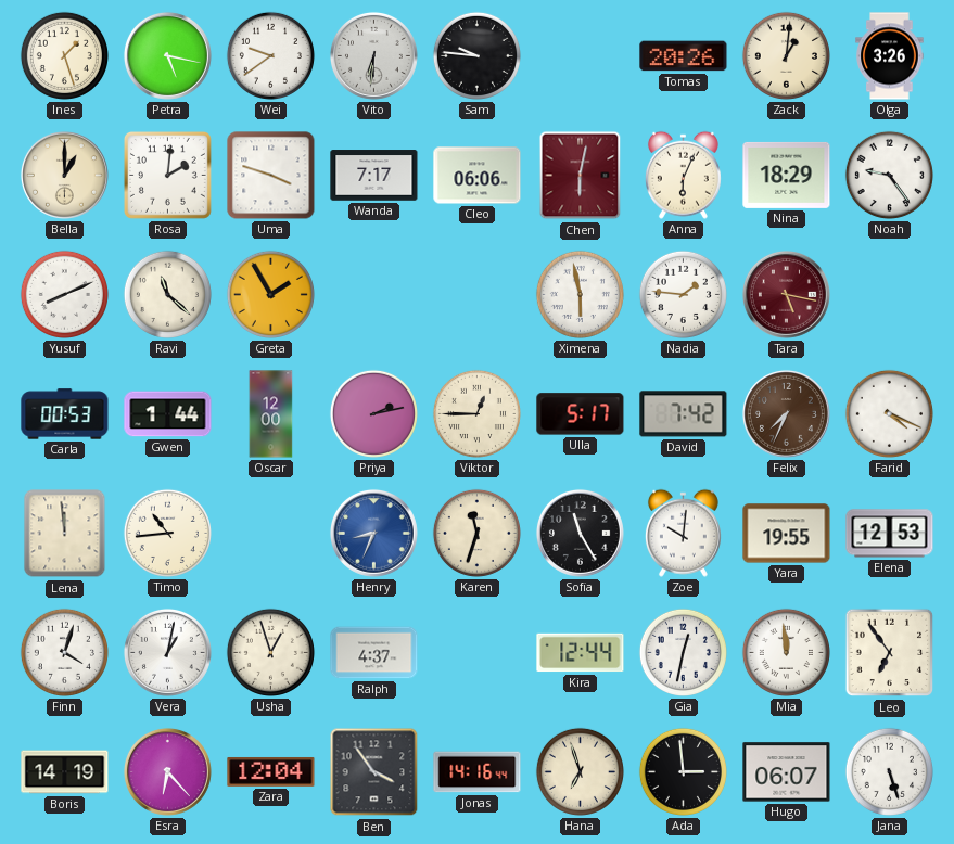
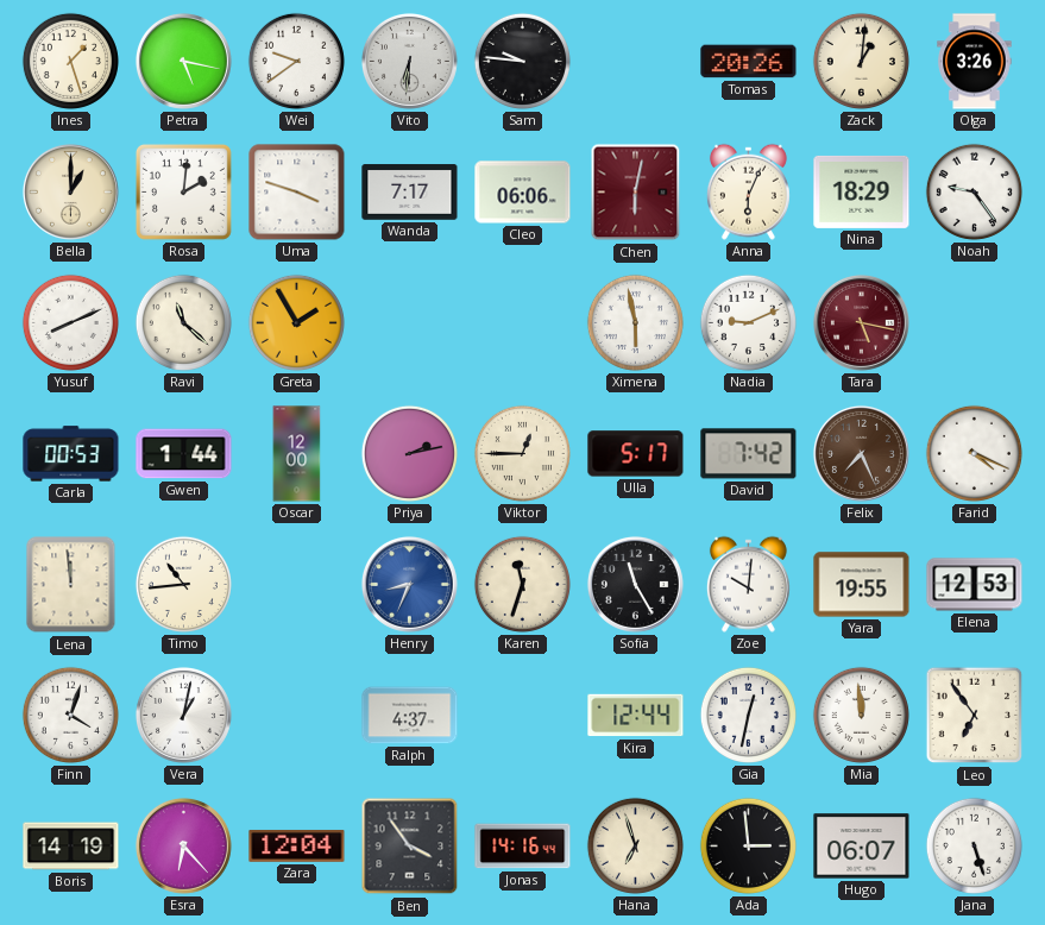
Nadia: 1:46 -> 9:11 (748, 322)
Felix: 7:34 -> 7:26 (861, 453)
Usha: 12:57 -> none (270, 652)
